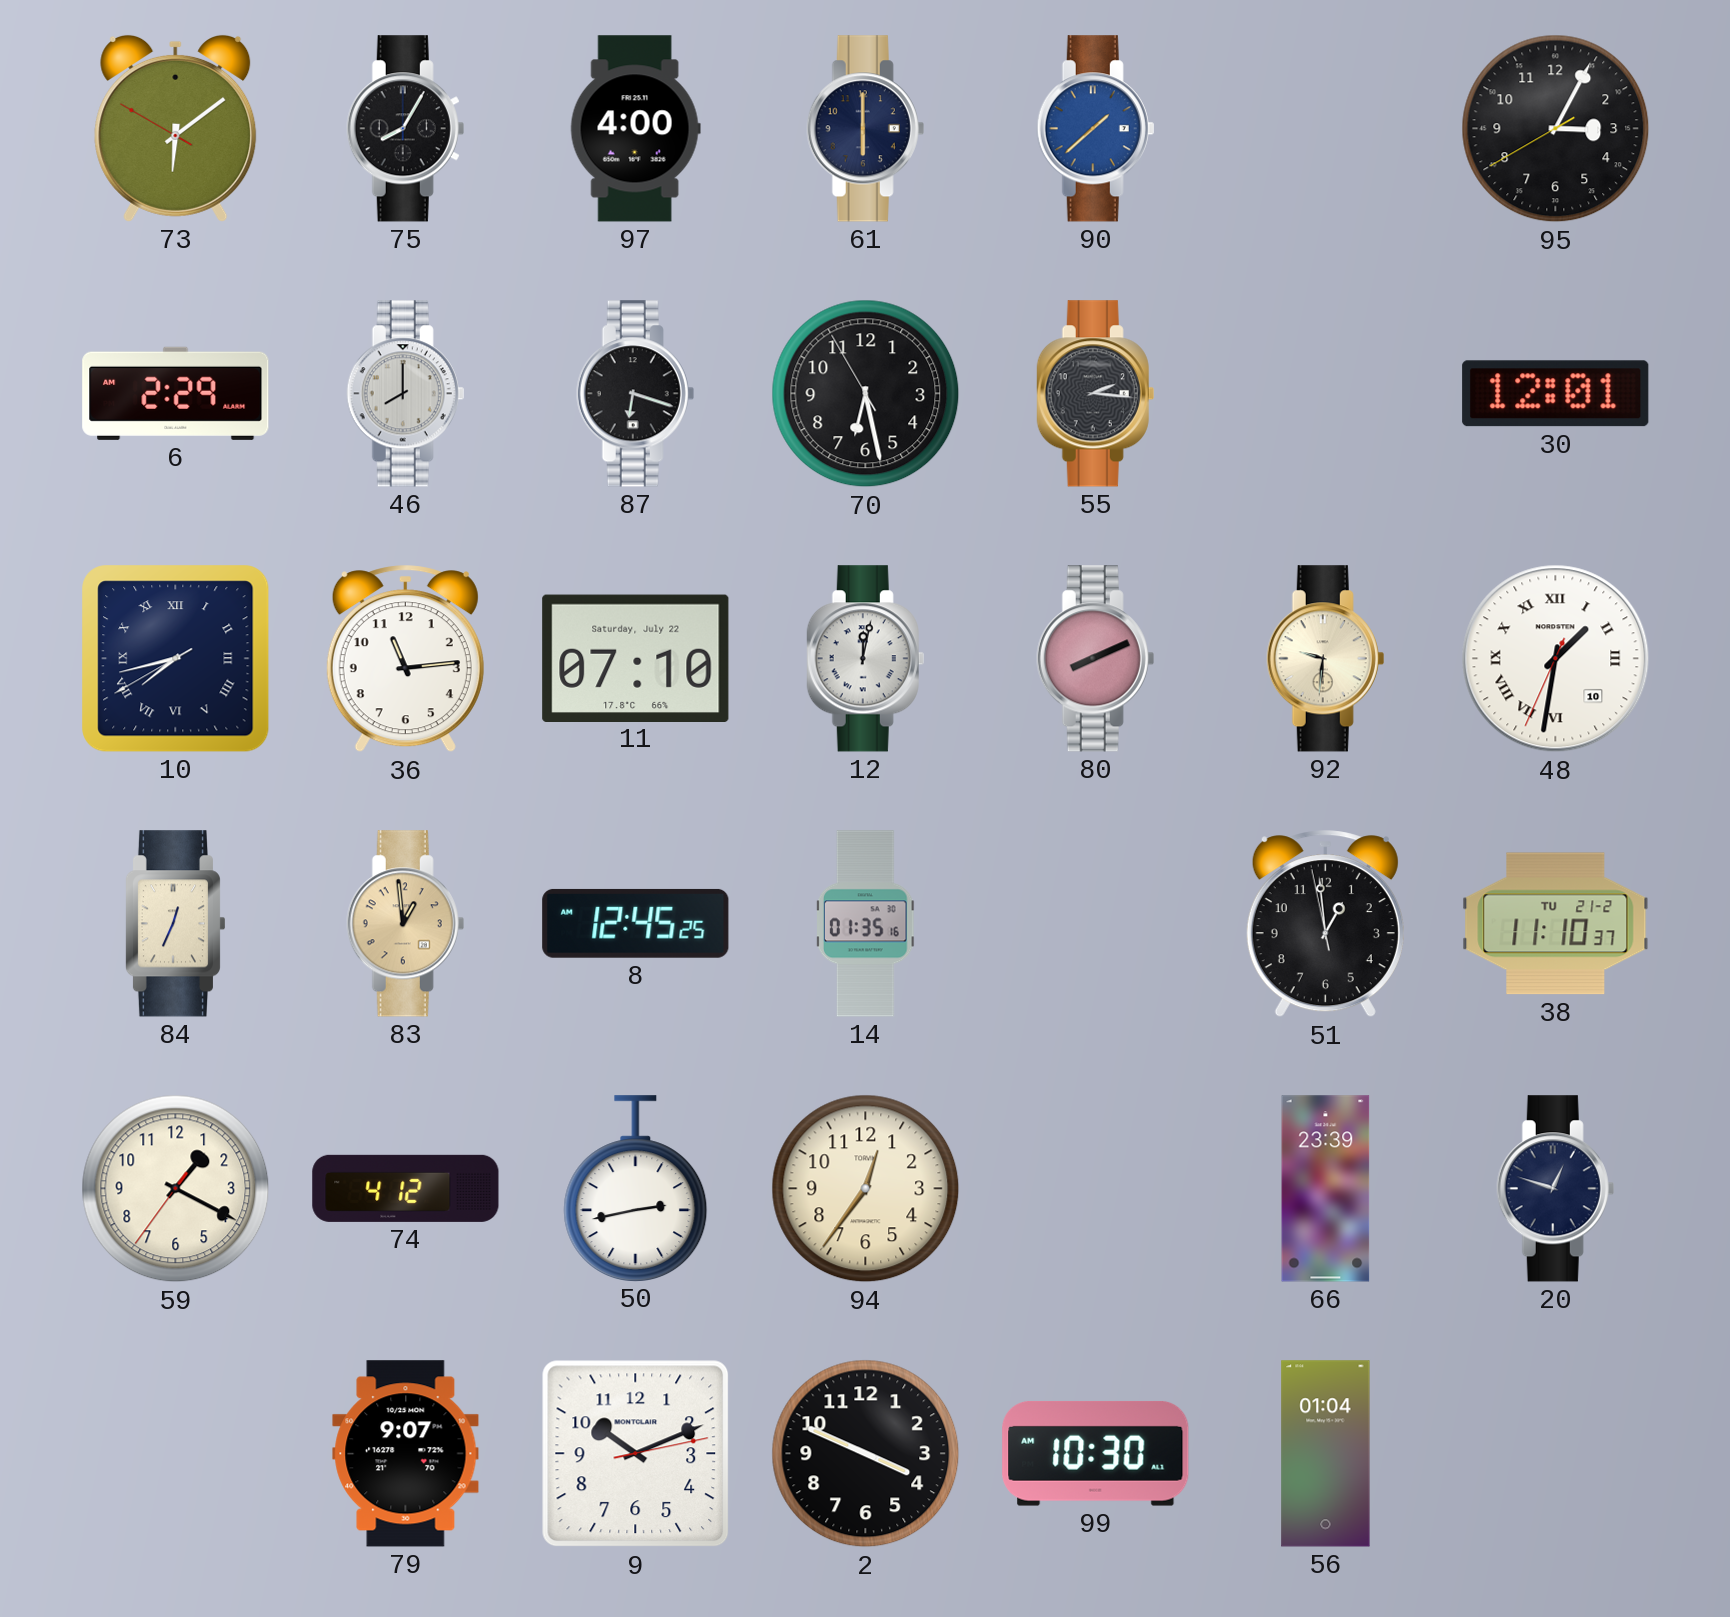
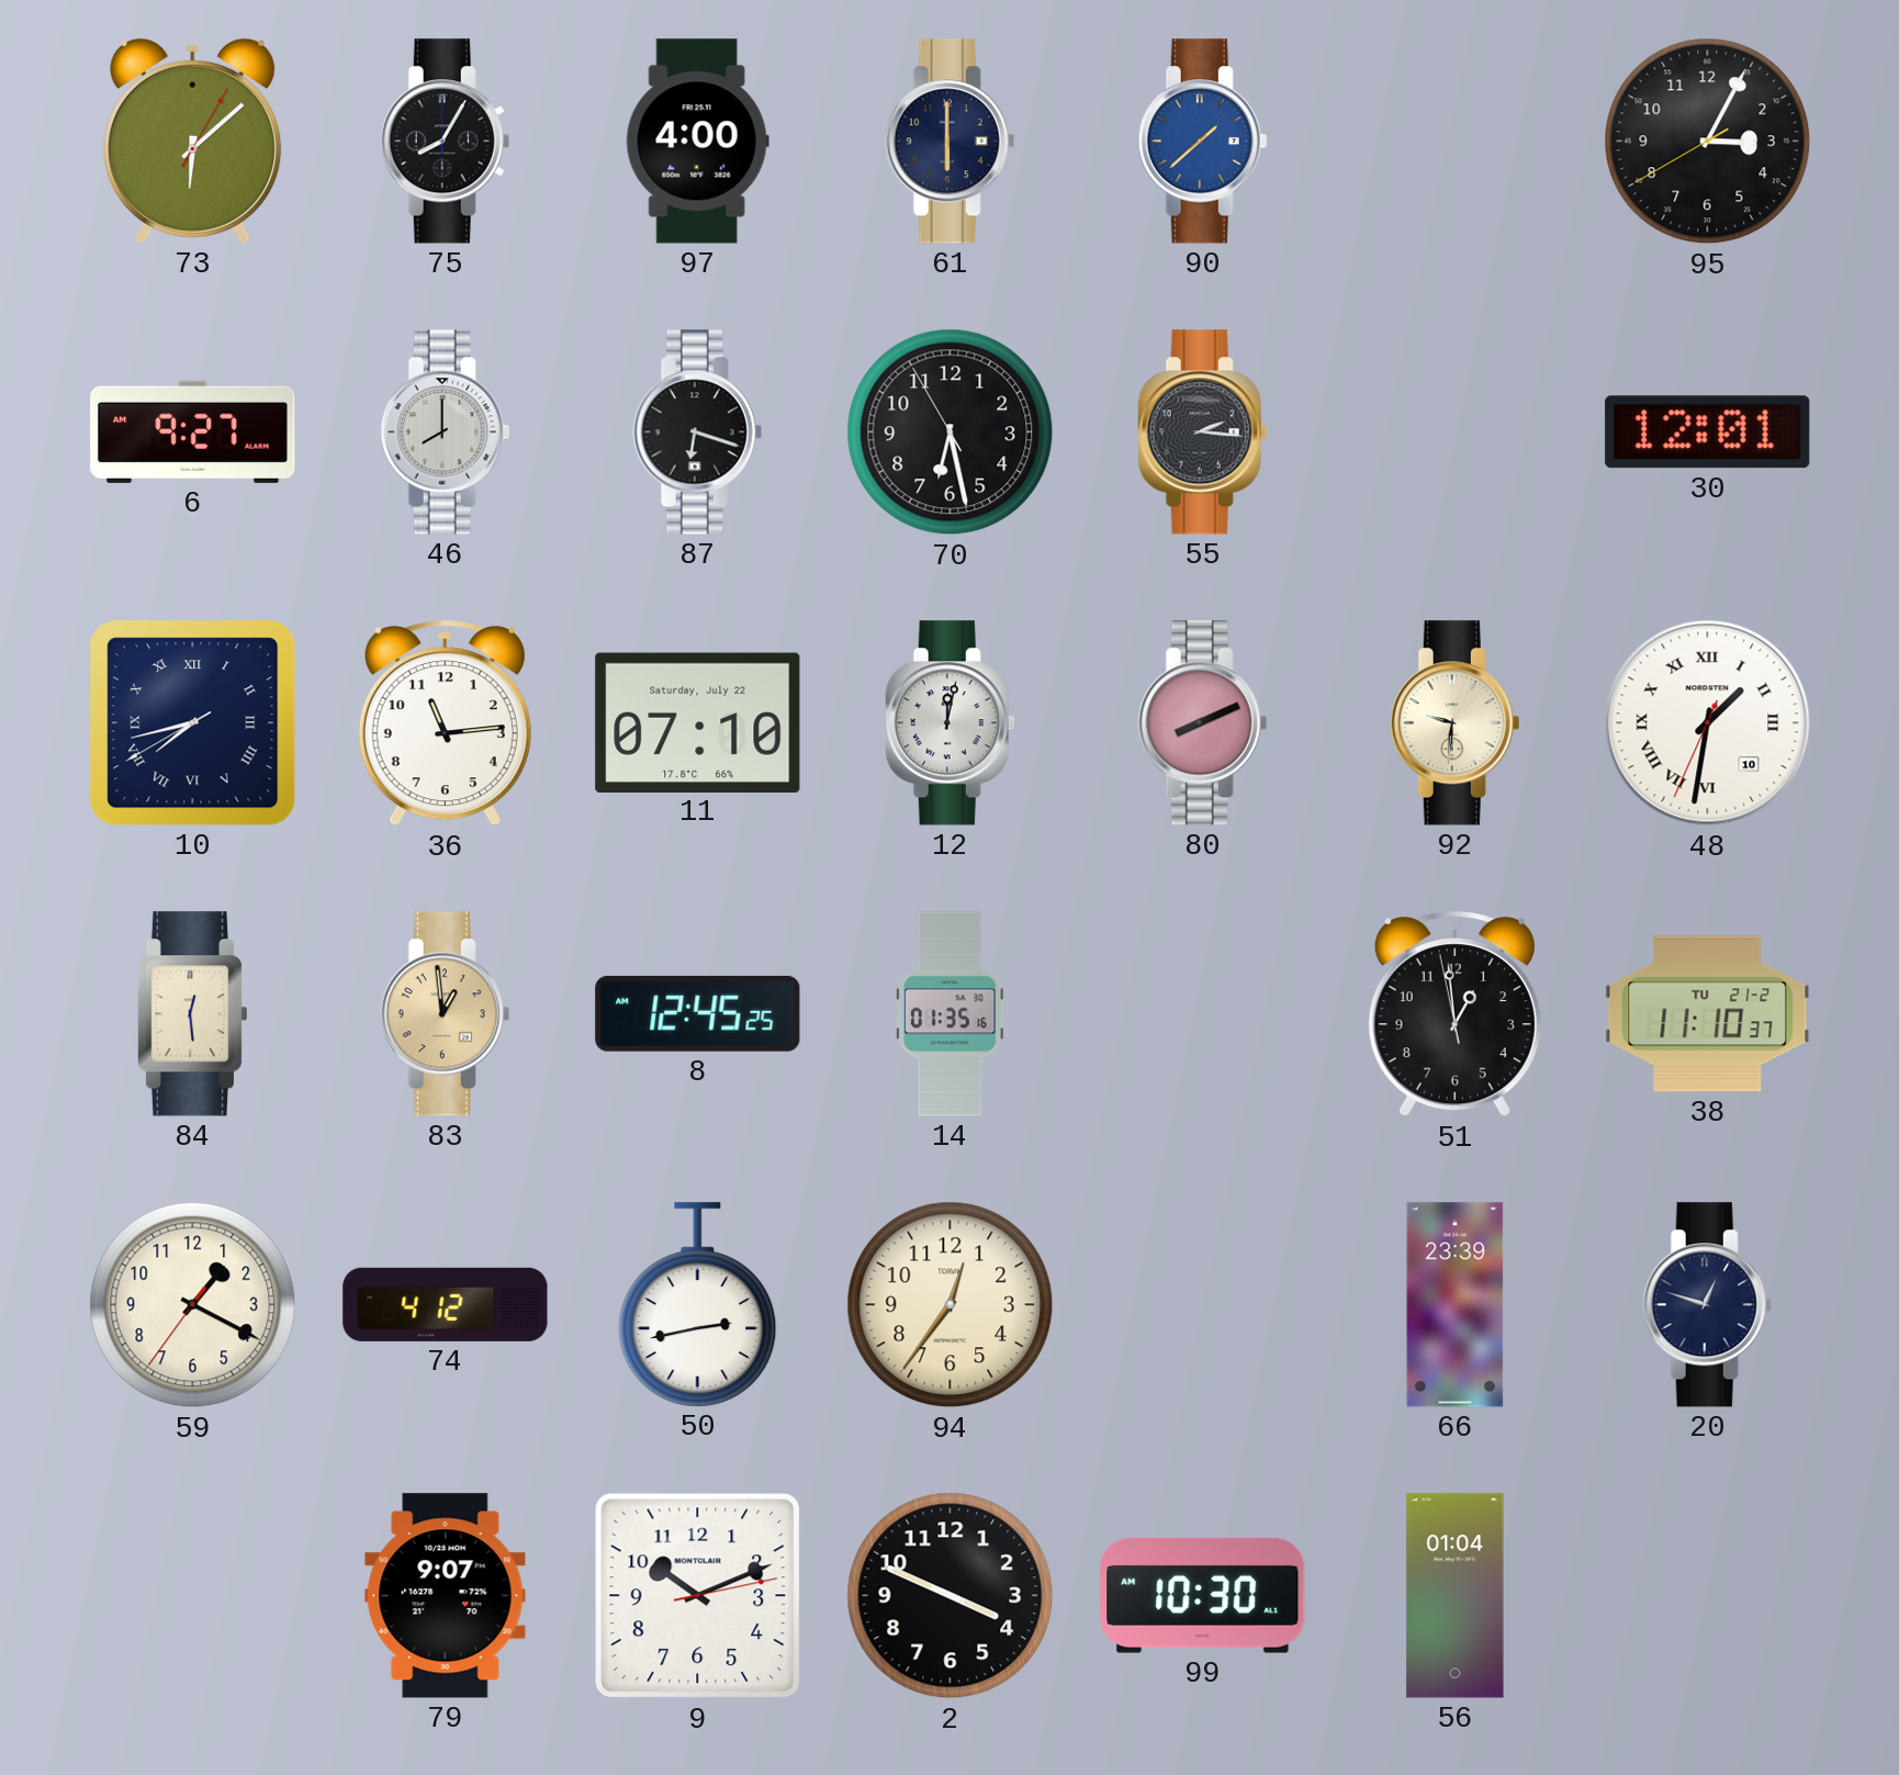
73: 6:08:50 -> 6:08:05 (193, 141)
6: 2:29 -> 9:27 (193, 431)
84: 12:34 -> 12:29 (191, 1014)
